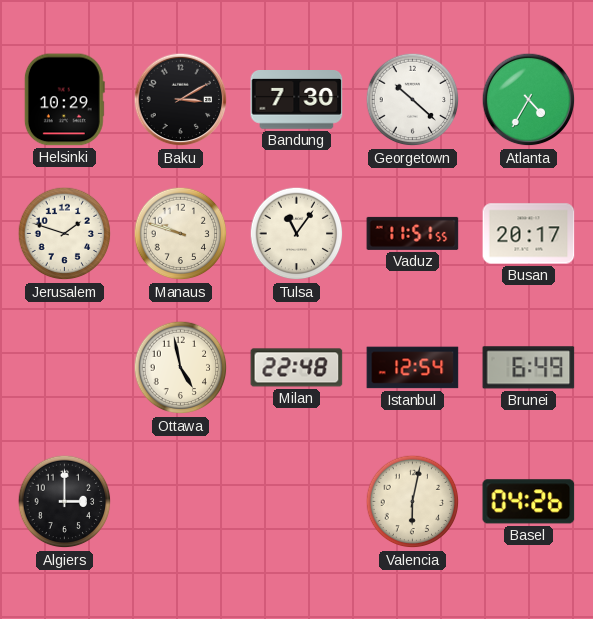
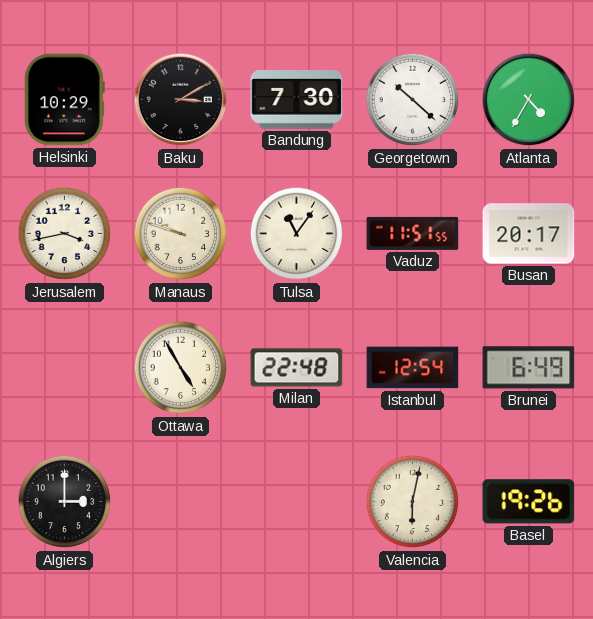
Jerusalem: 1:48 -> 3:43 (65, 234)
Ottawa: 4:58 -> 4:55 (181, 368)
Basel: 04:26 -> 19:26 (529, 502)
